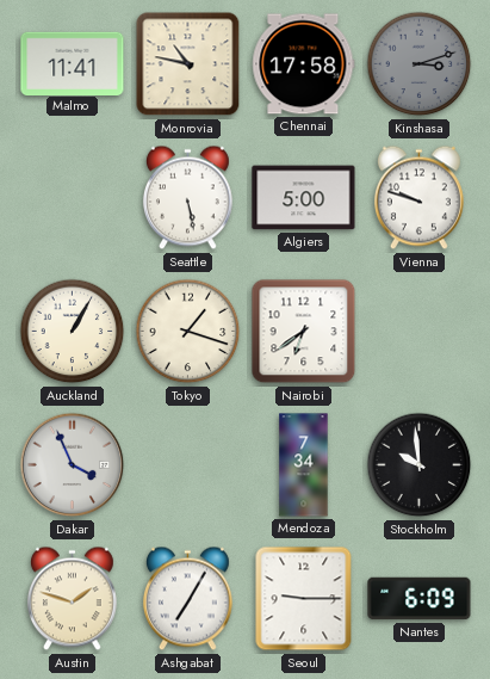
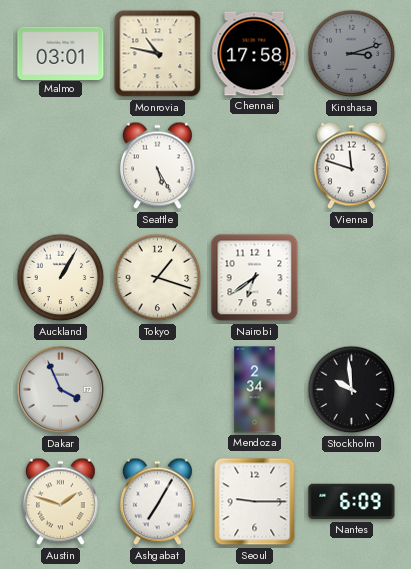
Malmo: 11:41 -> 03:01 (61, 53)
Seattle: 5:28 -> 5:25 (157, 166)
Algiers: 5:00 -> none (304, 198)
Vienna: 9:48 -> 11:48 (351, 166)
Mendoza: 7:34 -> 2:34 (255, 390)
